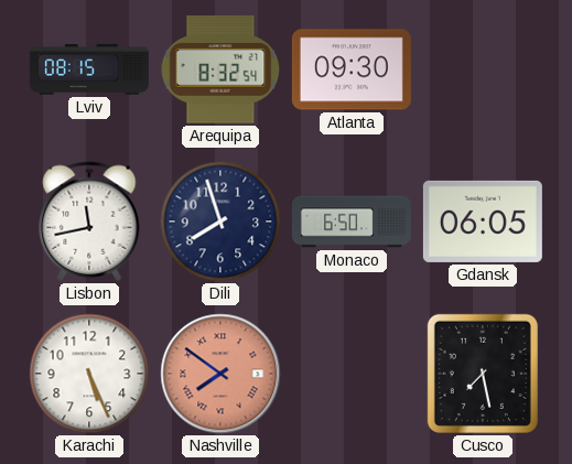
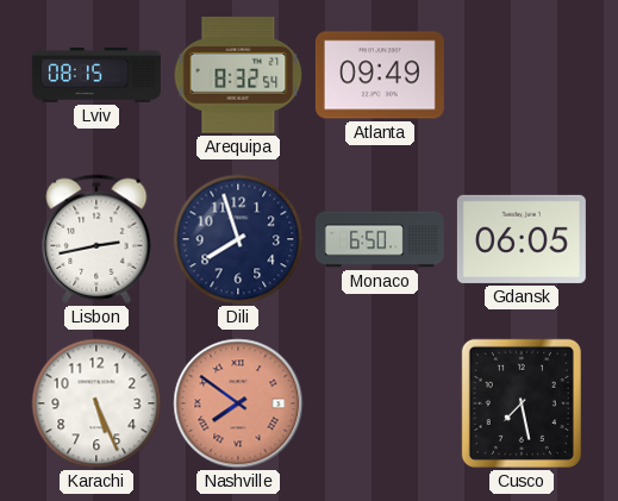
Atlanta: 09:30 -> 09:49 (380, 75)
Lisbon: 11:43 -> 2:43 (96, 239)
